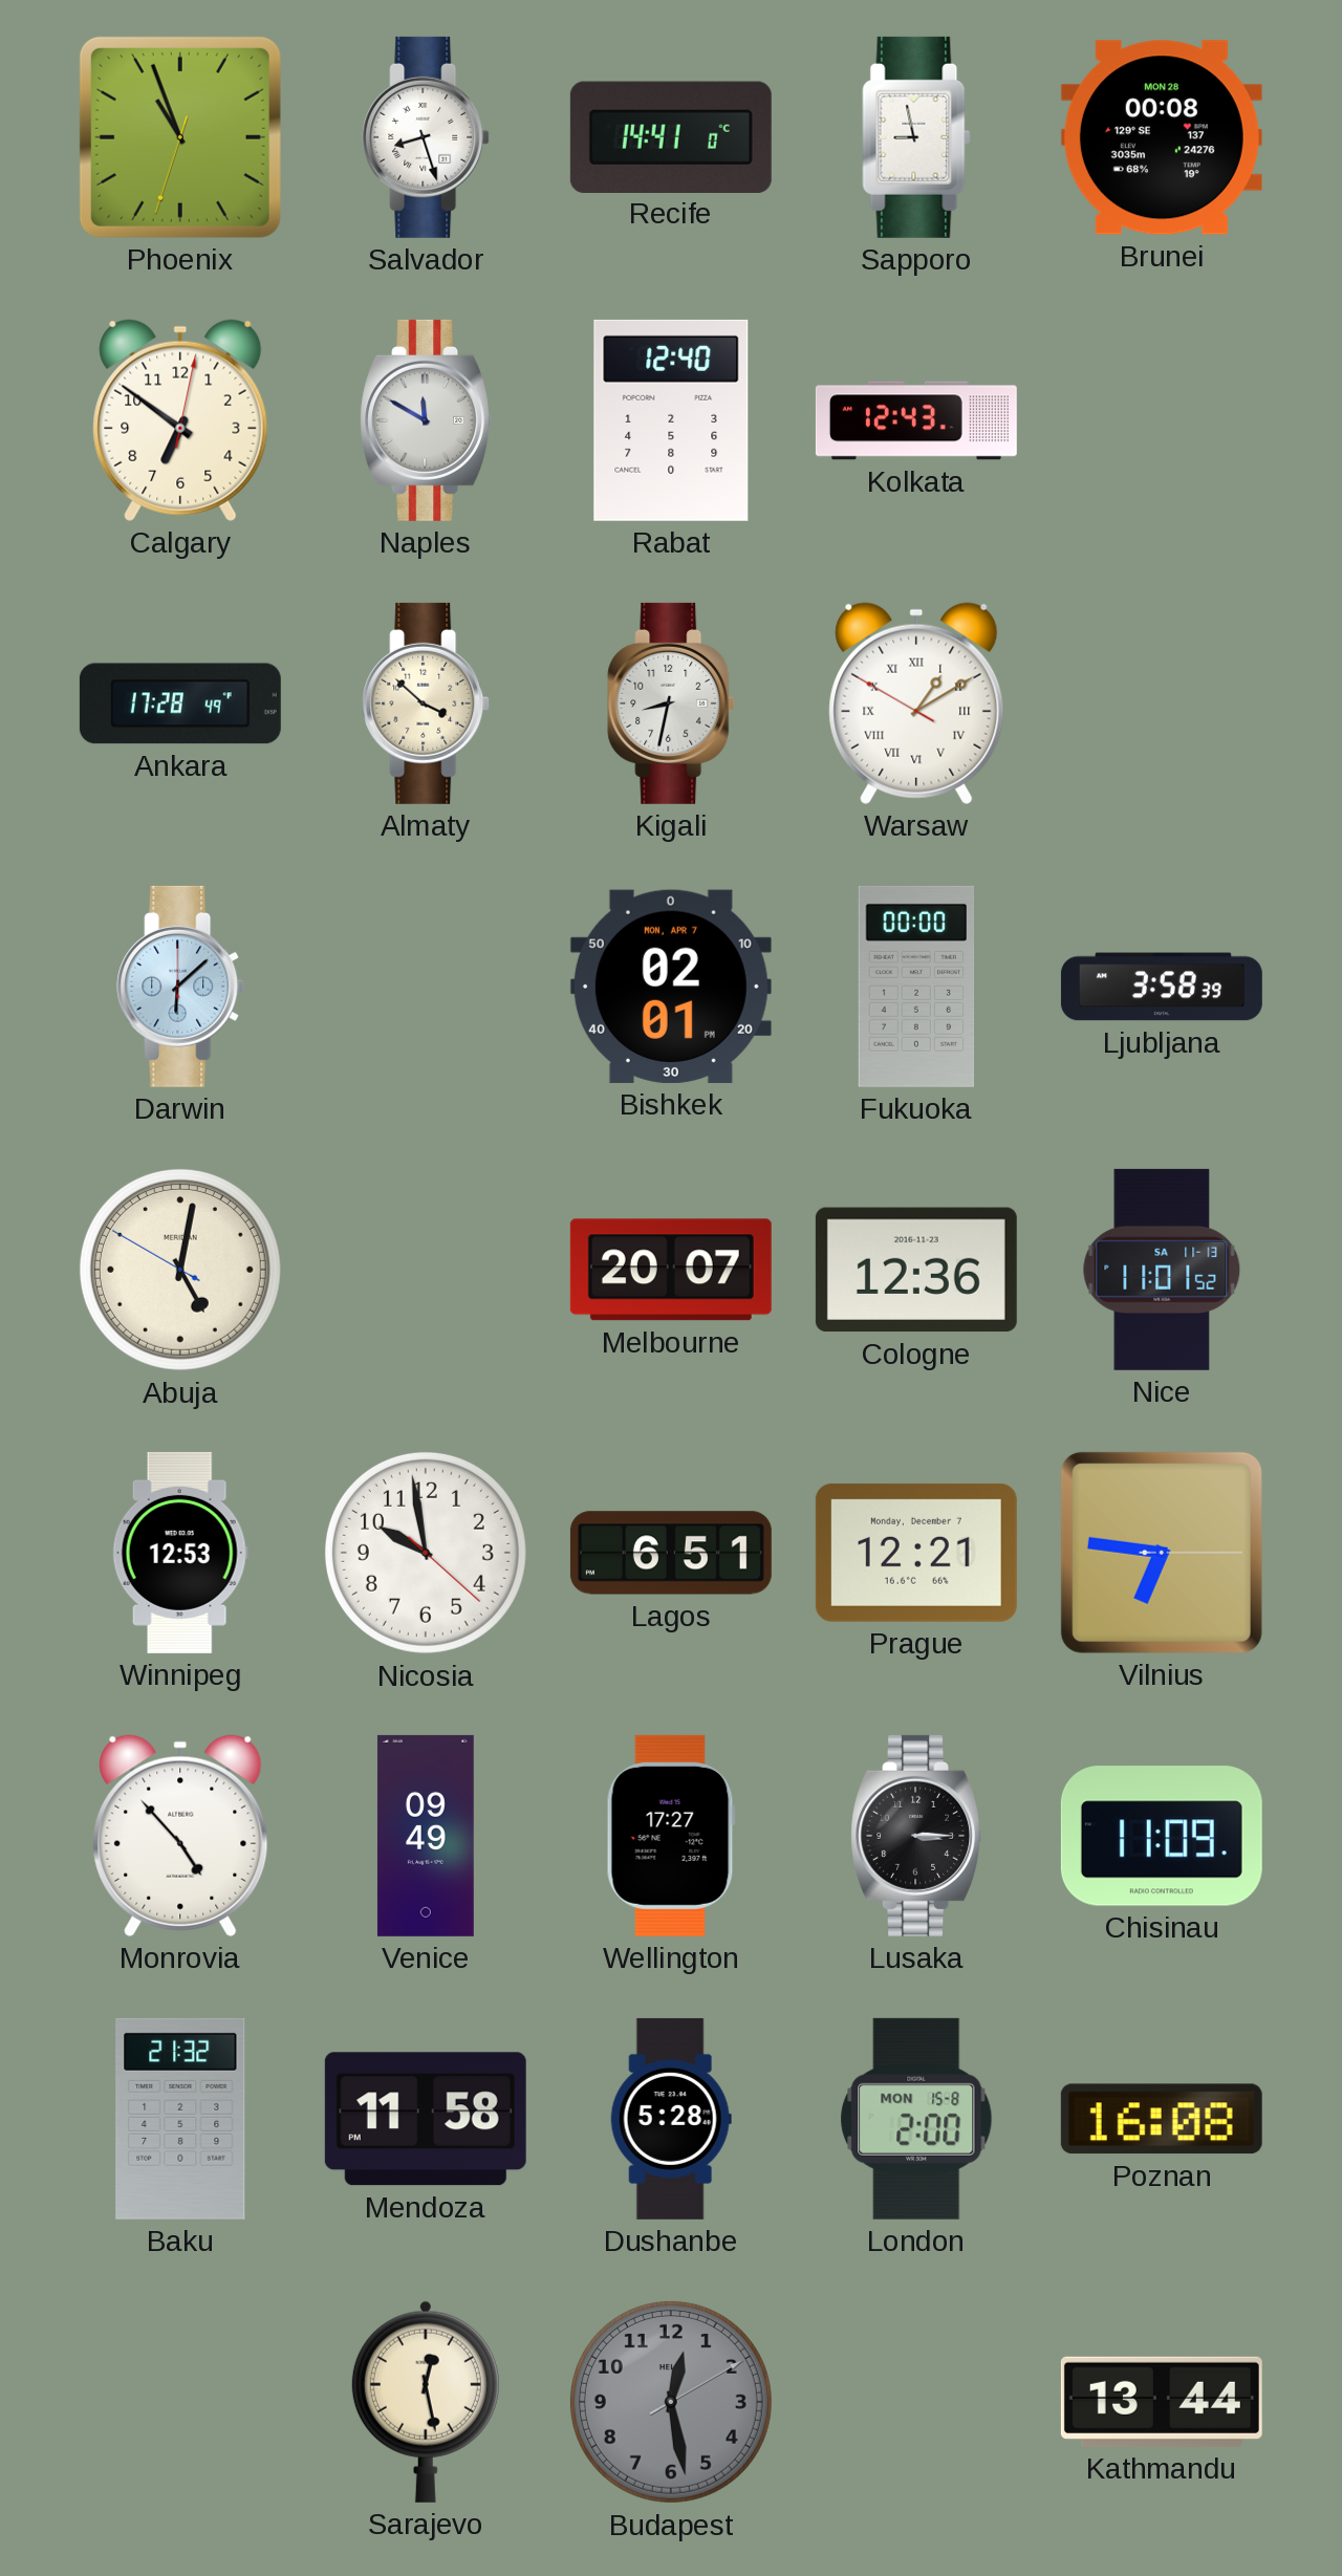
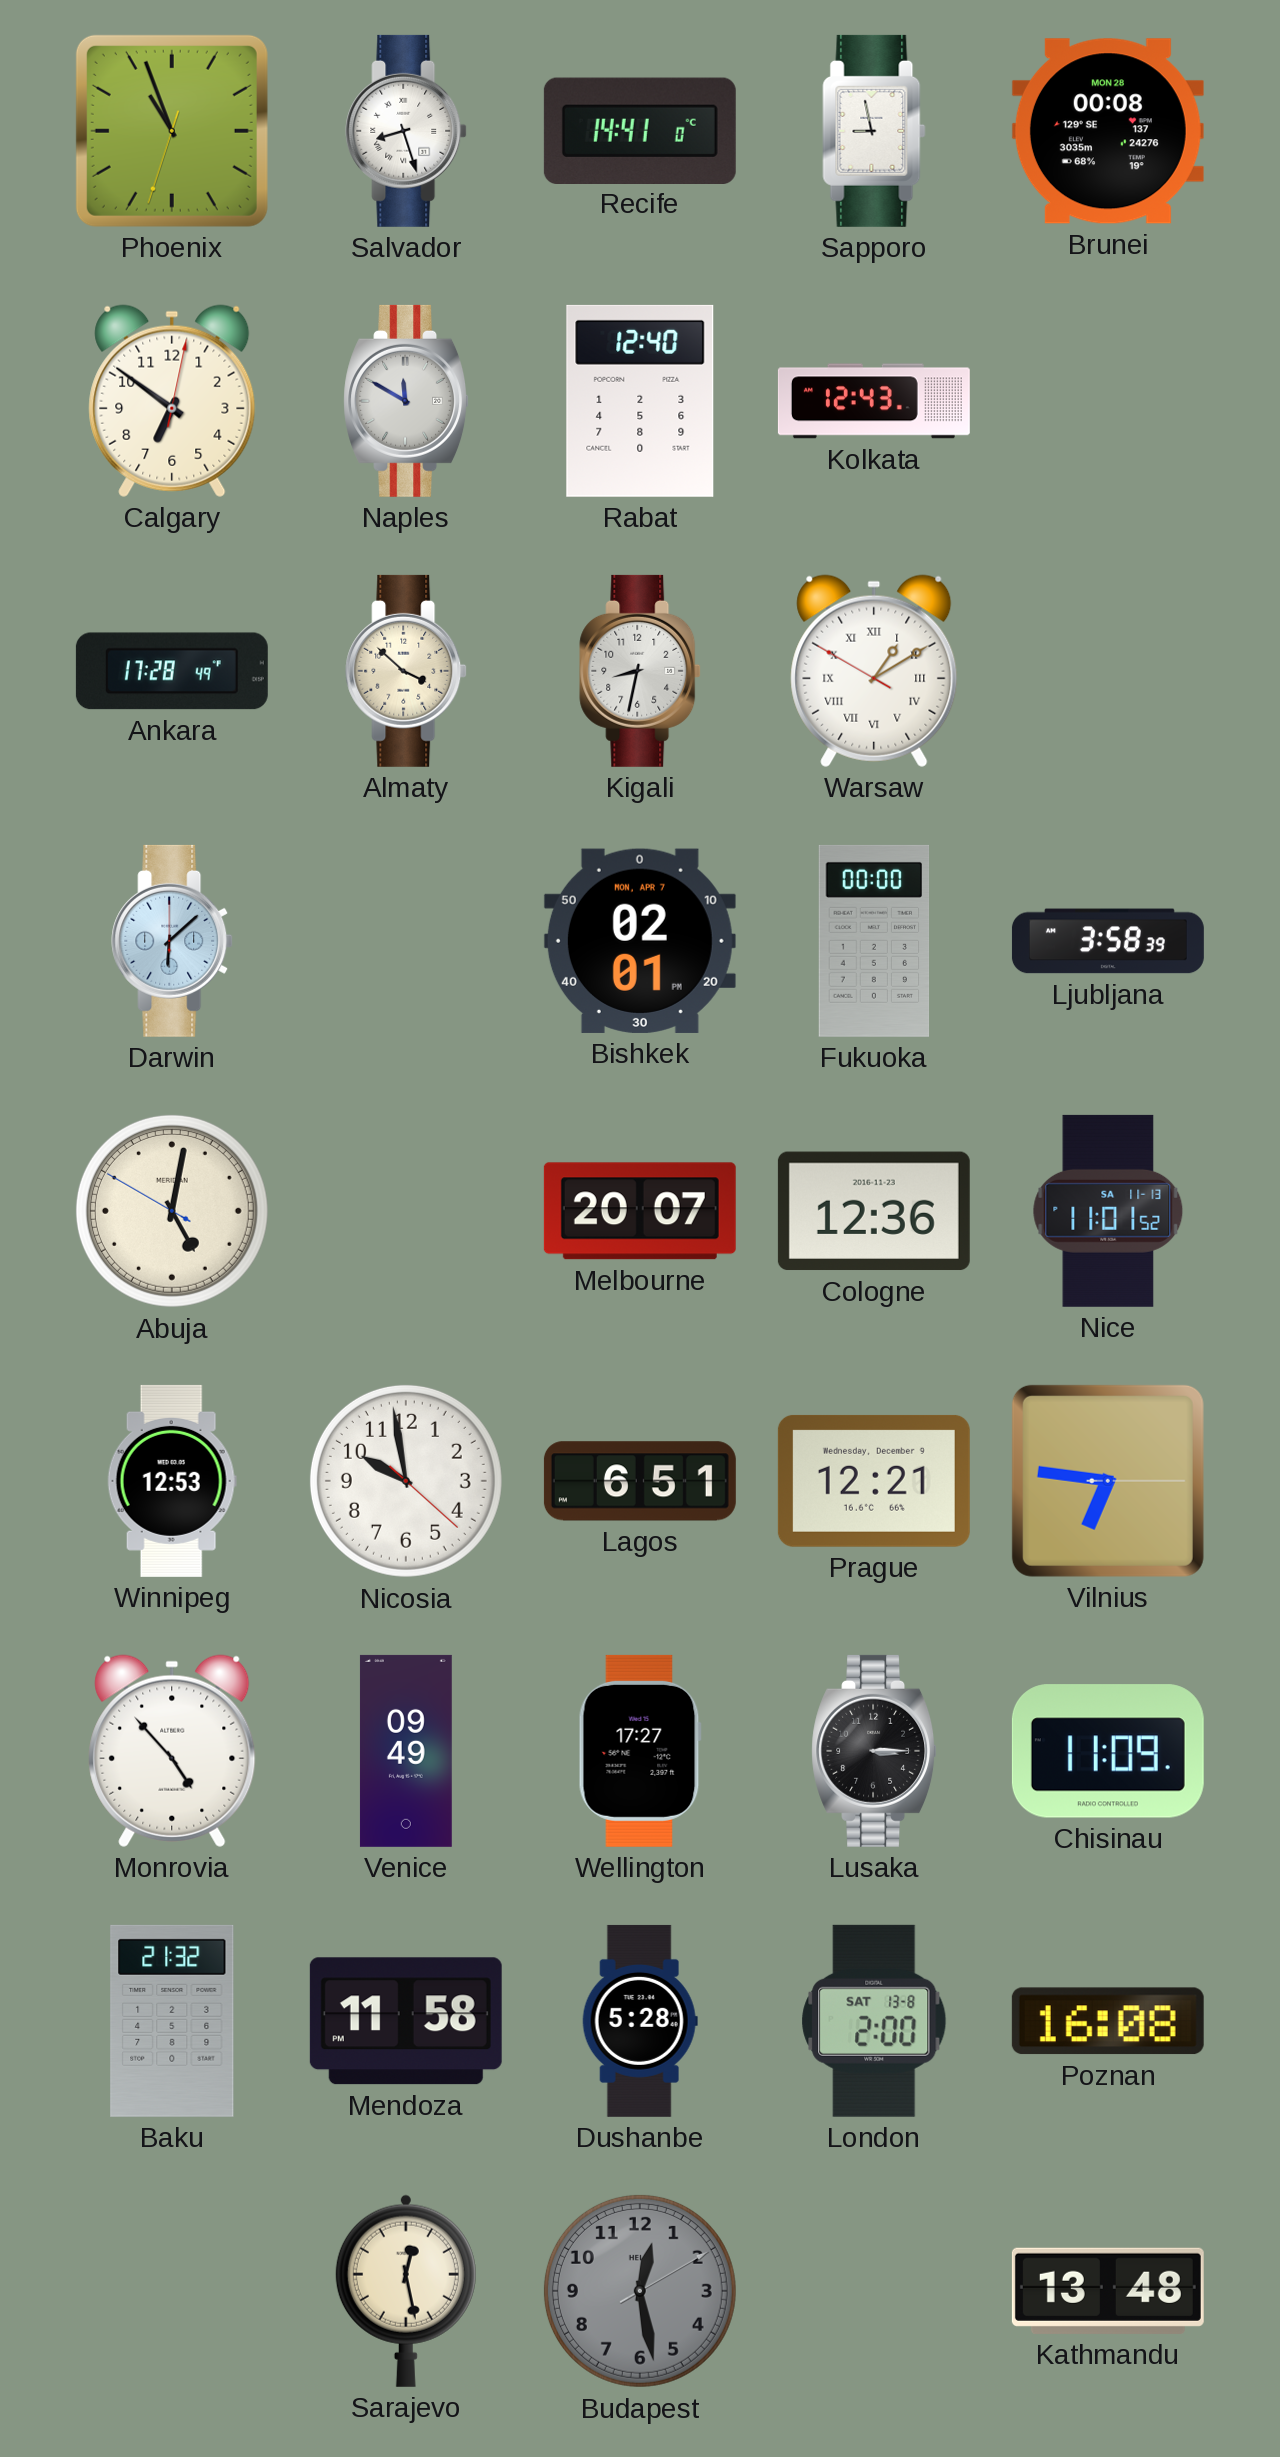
Prague date: Monday, December 7 -> Wednesday, December 9 (874, 1481)
London date: MON 15-8 -> SAT 13-8 (874, 2021)
Kathmandu: 13:44 -> 13:48 (1108, 2291)
